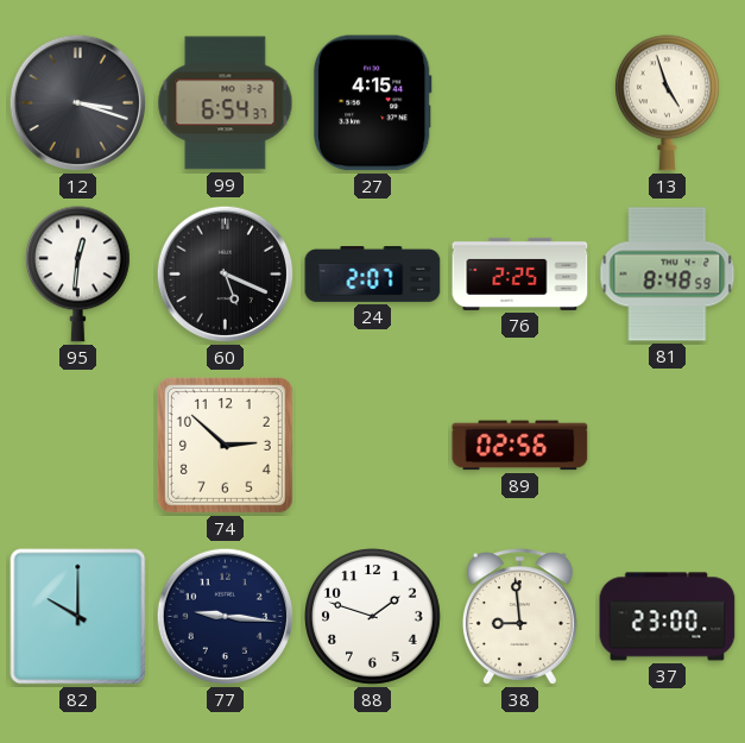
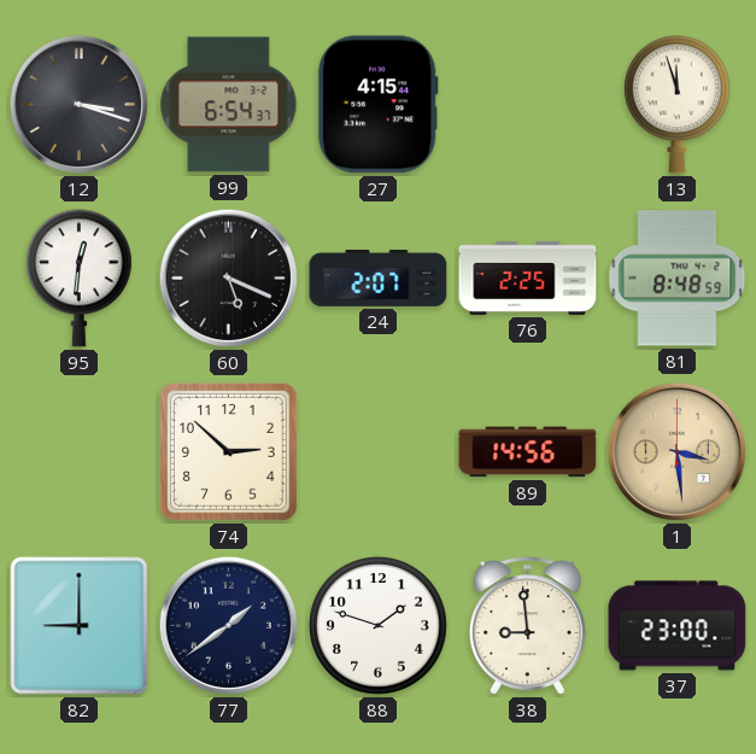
13: 4:57 -> 11:57 (676, 105)
89: 02:56 -> 14:56 (528, 452)
1: none -> 3:29 (678, 452)
82: 10:00 -> 9:00 (80, 626)
77: 9:16 -> 1:39 (229, 626)
